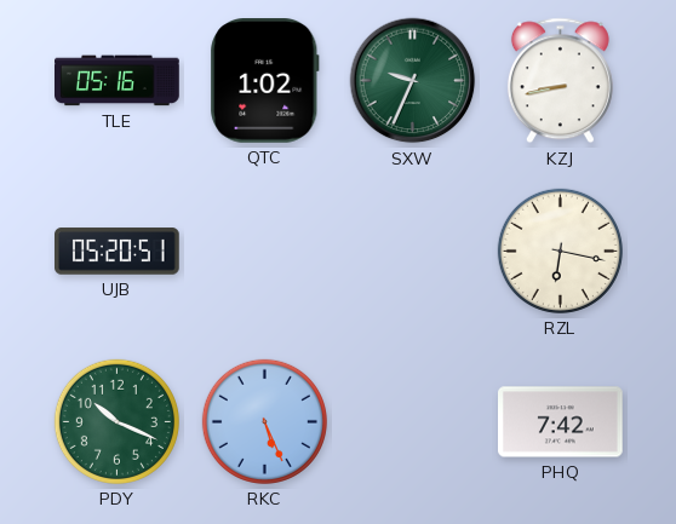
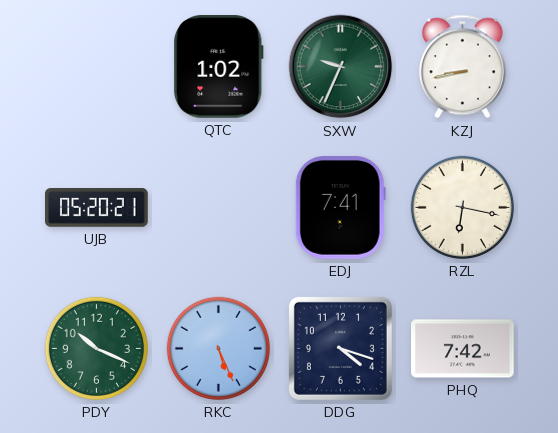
TLE: 05:16 -> none (118, 81)
UJB: 05:20:51 -> 05:20:21 (97, 208)
EDJ: none -> 7:41 (340, 208)
DDG: none -> 4:18 (340, 348)
